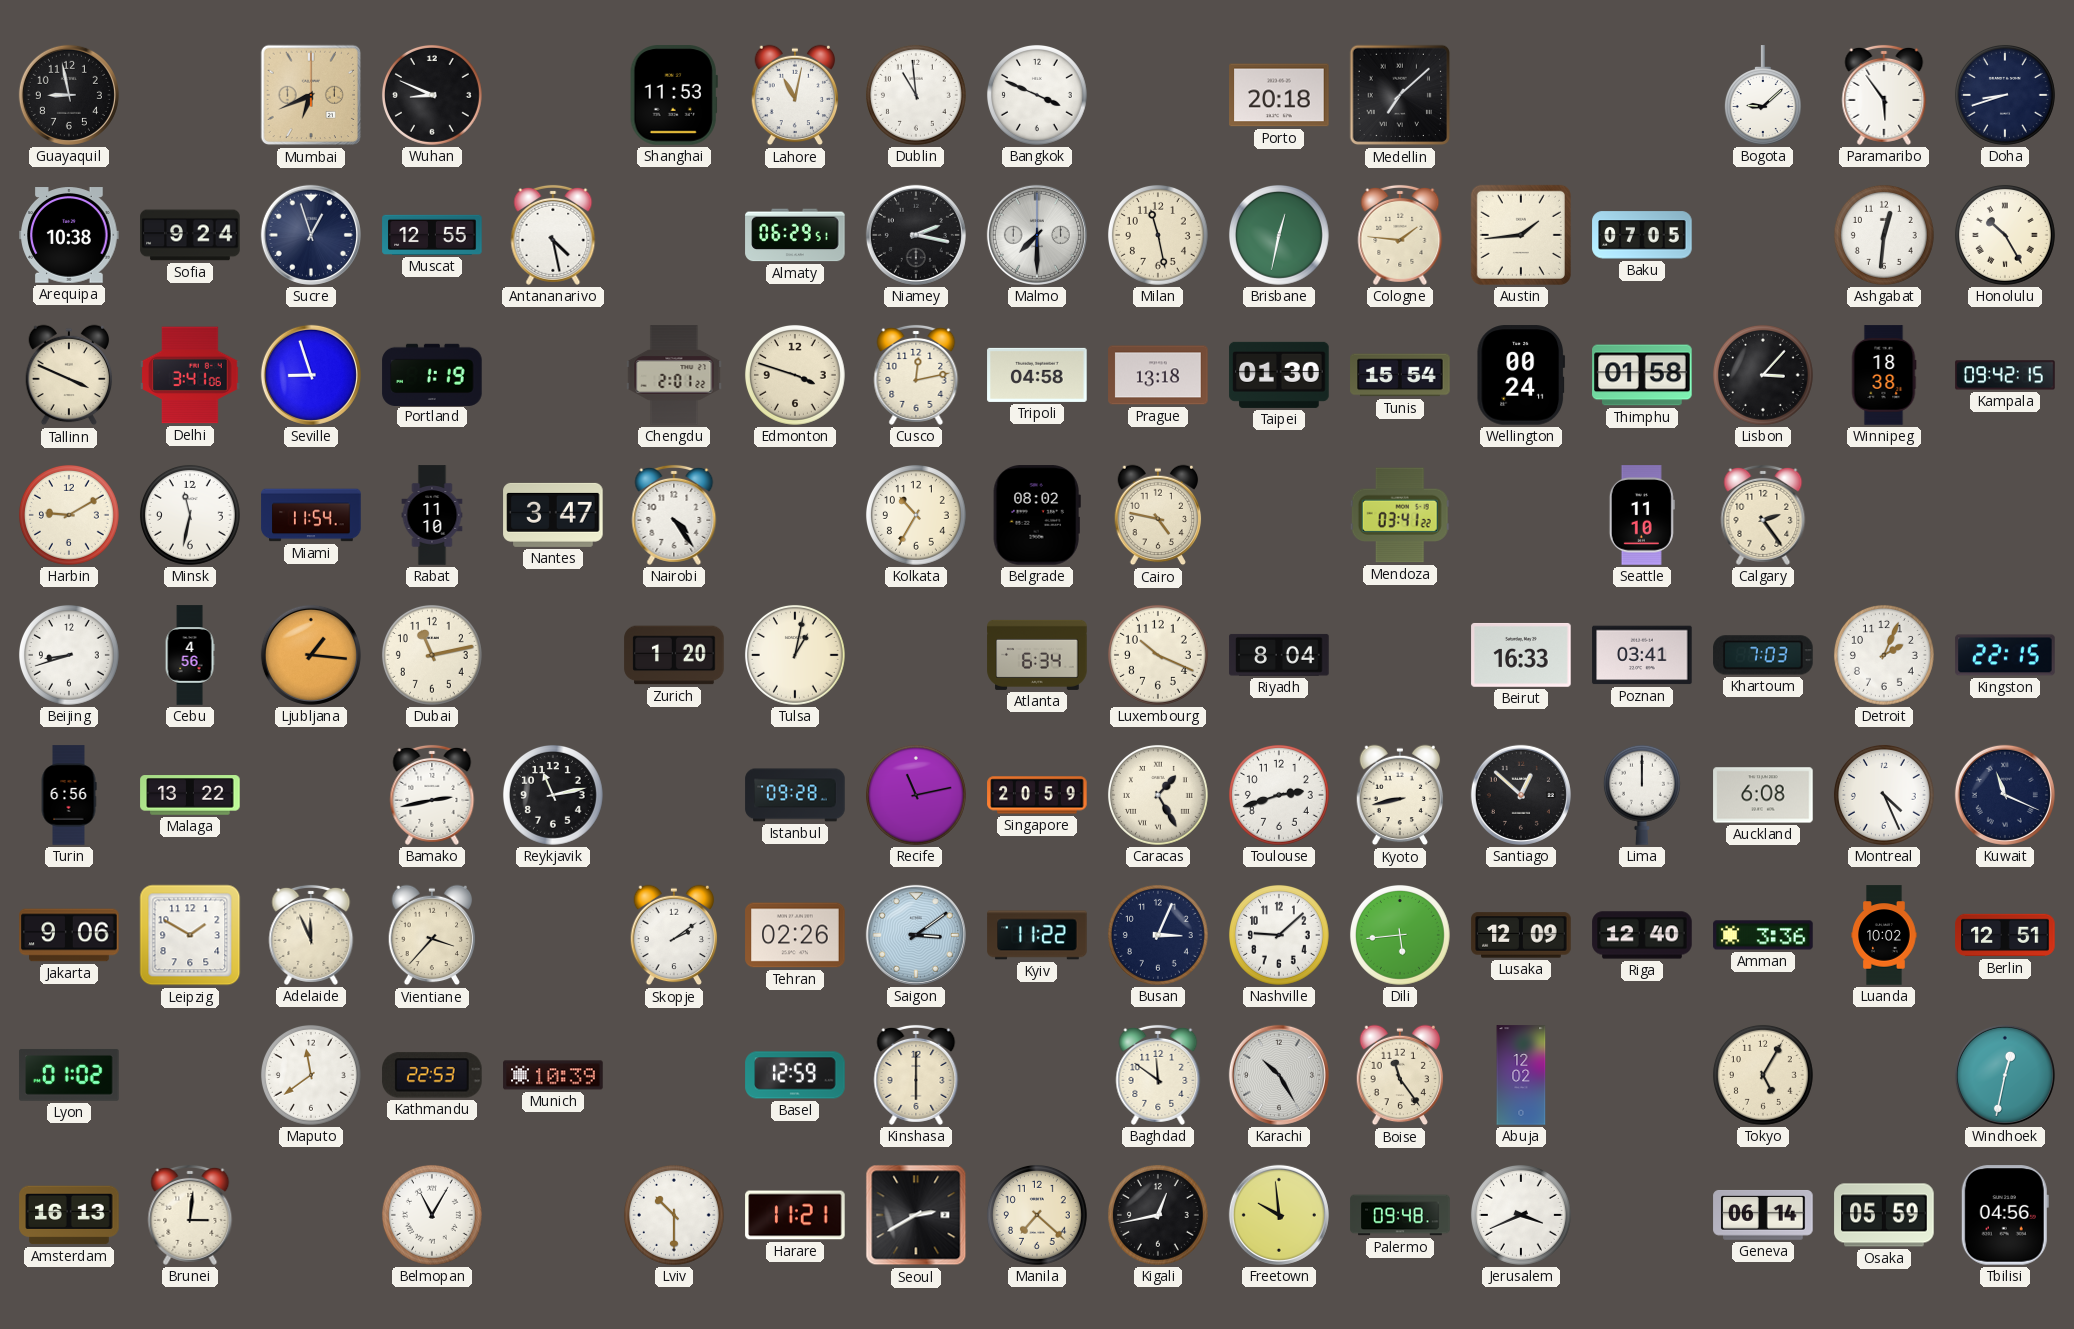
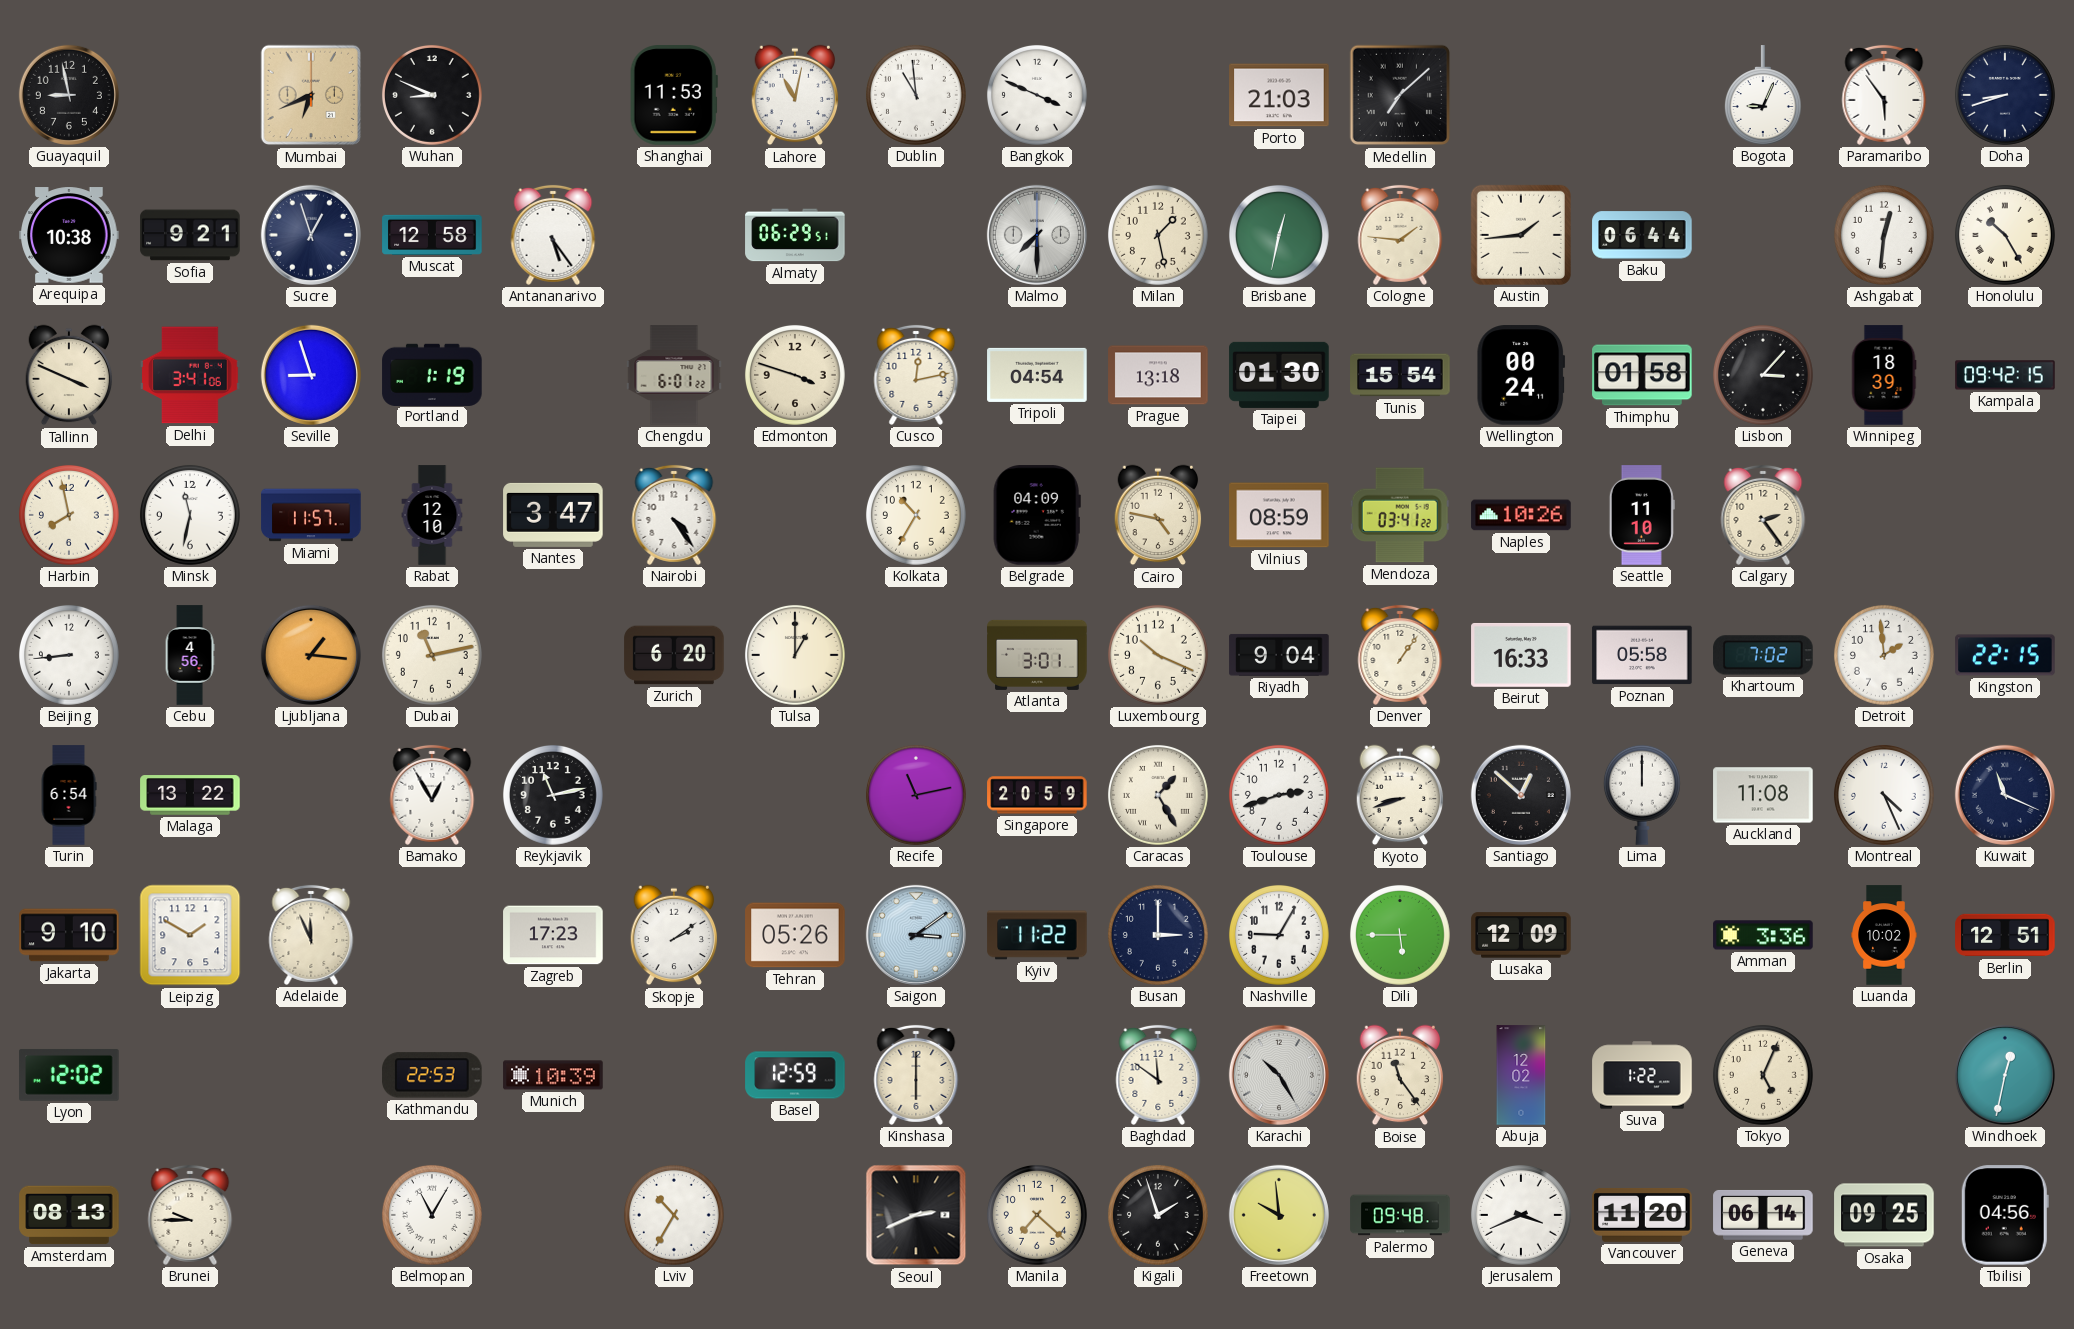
Porto: 20:18 -> 21:03 (1279, 95)
Bogota: 9:08 -> 9:04 (1763, 95)
Sofia: 9:24 -> 9:21 (190, 235)
Muscat: 12:55 -> 12:58 (432, 235)
Antananarivo: 4:28 -> 5:24 (553, 235)
Niamey: 2:17 -> none (916, 235)
Milan: 11:28 -> 1:28 (1158, 235)
Baku: 07:05 -> 06:44 (1642, 235)
Chengdu: 2:01 -> 6:01 (674, 375)
Tripoli: 04:58 -> 04:54 (1037, 375)
Winnipeg: 18:38 -> 18:39 (1884, 375)
Harbin: 9:10 -> 7:58 (69, 515)
Miami: 11:54 -> 11:57 (311, 515)
Rabat: 11:10 -> 12:10 (432, 515)
Belgrade: 08:02 -> 04:09 (1037, 515)
Vilnius: none -> 08:59 (1279, 515)
Naples: none -> 10:26 (1521, 515)
Beijing: 8:42 -> 8:44 (69, 655)
Zurich: 1:20 -> 6:20 (674, 655)
Tulsa: 1:02 -> 1:00 (795, 655)
Atlanta: 6:34 -> 3:01 (1037, 655)
Riyadh: 8:04 -> 9:04 (1279, 655)
Denver: none -> 1:06 (1400, 655)
Poznan: 03:41 -> 05:58 (1642, 655)
Khartoum: 7:03 -> 7:02 (1763, 655)
Detroit: 2:04 -> 1:59 (1884, 655)
Turin: 6:56 -> 6:54 (69, 795)
Bamako: 2:43 -> 12:55 (432, 795)
Istanbul: 09:28 -> none (795, 795)
Kyoto: 8:43 -> 8:42 (1400, 795)
Auckland: 6:08 -> 11:08 (1763, 795)
Jakarta: 9:06 -> 9:10 (69, 935)
Vientiane: 3:37 -> none (432, 935)
Zagreb: none -> 17:23 (553, 935)
Tehran: 02:26 -> 05:26 (795, 935)
Busan: 3:04 -> 3:00 (1158, 935)
Nashville: 9:08 -> 9:05 (1279, 935)
Dili: 5:44 -> 5:45 (1400, 935)
Riga: 12:40 -> none (1642, 935)
Lyon: 01:02 -> 12:02 (69, 1075)
Maputo: 11:39 -> none (311, 1075)
Suva: none -> 1:22 (1642, 1075)
Tokyo: 5:05 -> 5:04 (1763, 1075)
Amsterdam: 16:13 -> 08:13 (69, 1215)
Brunei: 3:01 -> 9:45 (190, 1215)
Lviv: 10:30 -> 10:35 (674, 1215)
Harare: 11:21 -> none (795, 1215)
Seoul: 2:40 -> 2:41 (916, 1215)
Kigali: 12:43 -> 1:57 (1158, 1215)
Vancouver: none -> 11:20 (1642, 1215)
Osaka: 05:59 -> 09:25 (1884, 1215)
